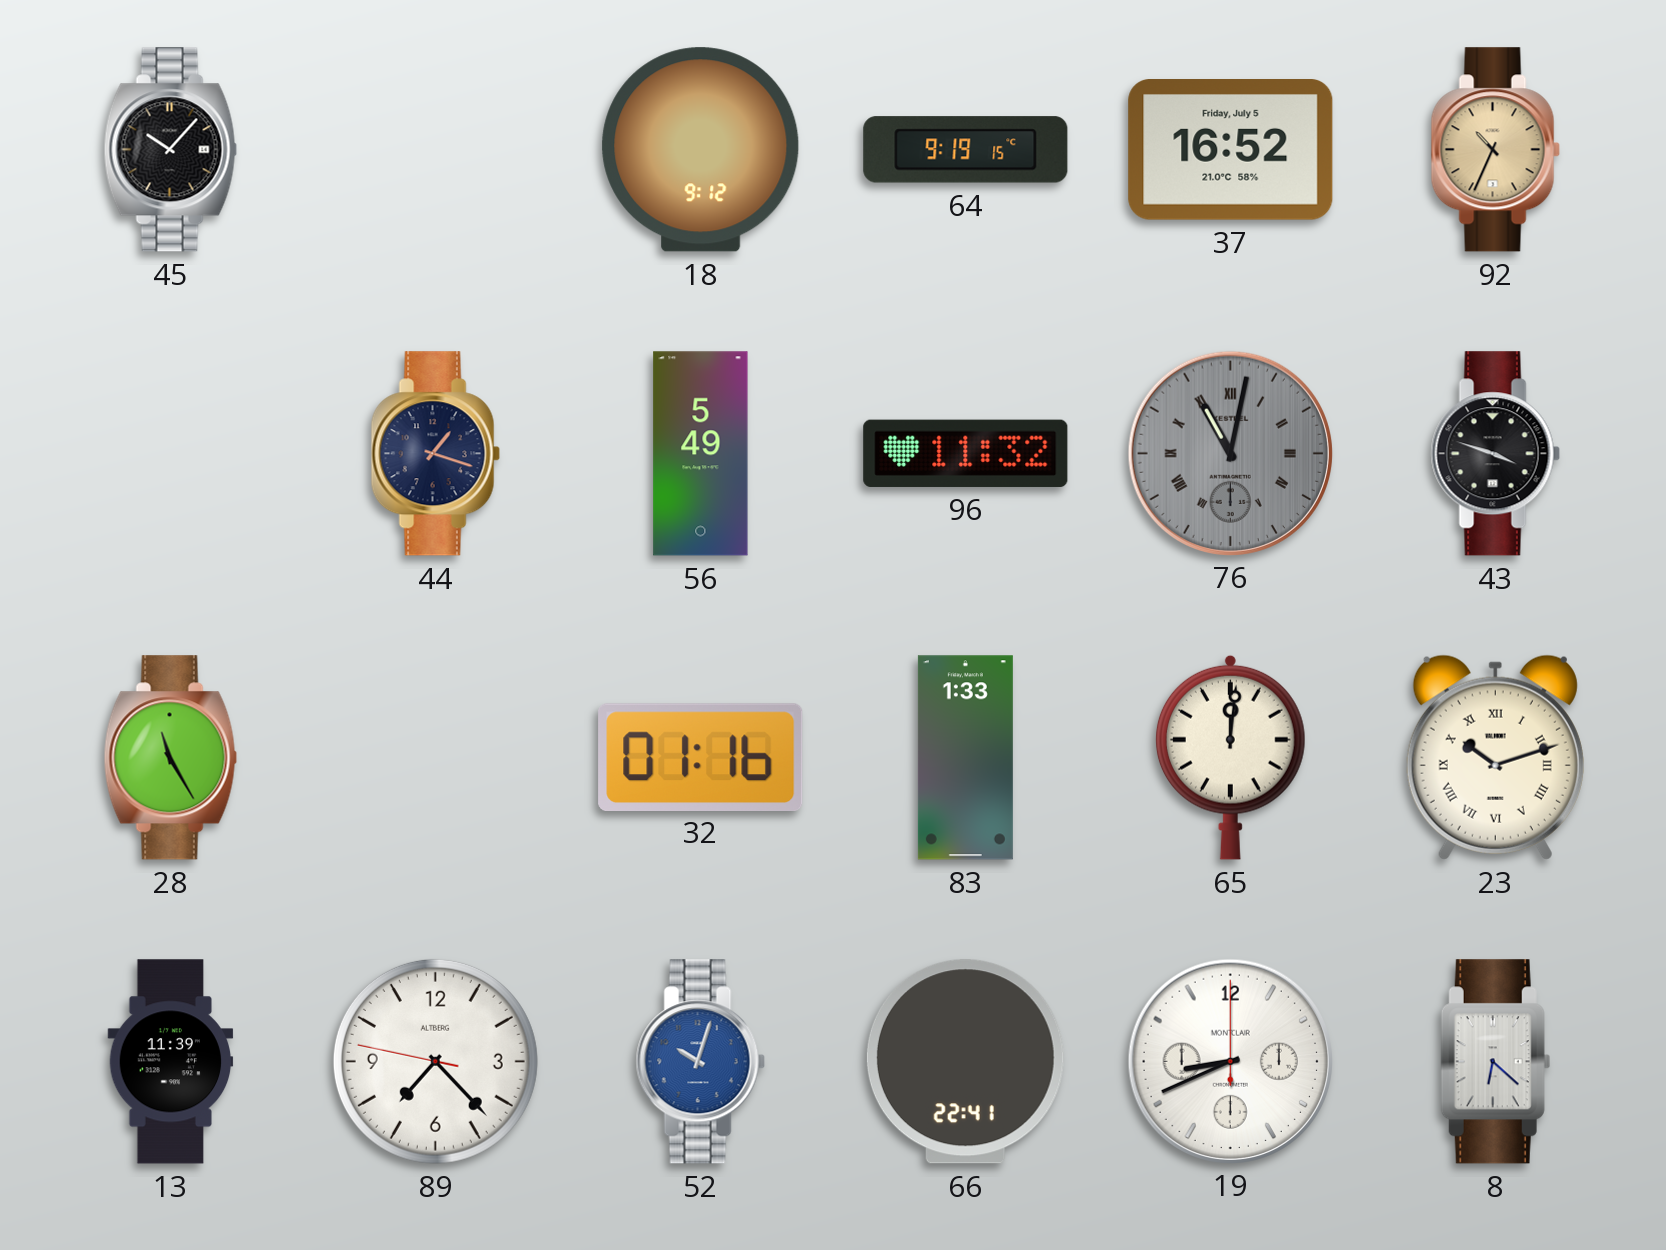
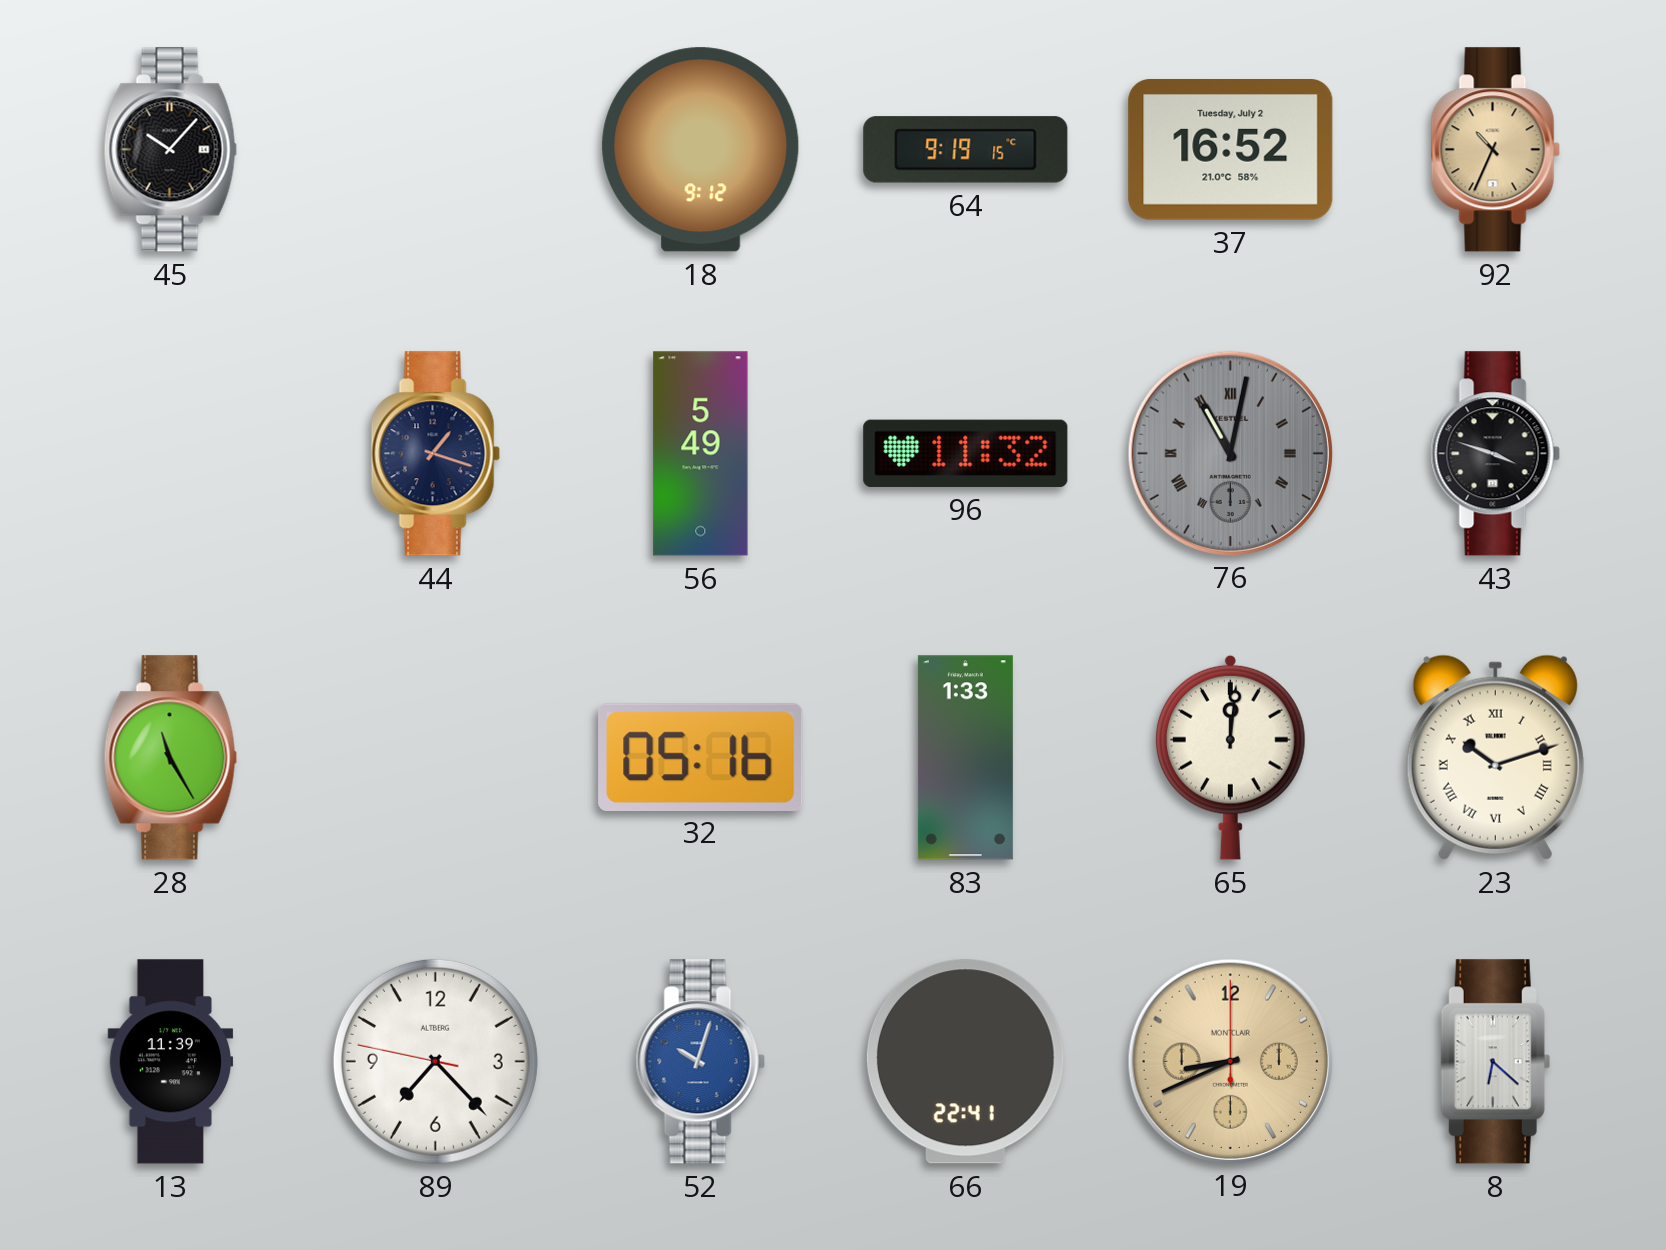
37 date: Friday, July 5 -> Tuesday, July 2 (1231, 150)
32: 01:16 -> 05:16 (701, 757)
19 dial: white -> champagne (1230, 1061)
